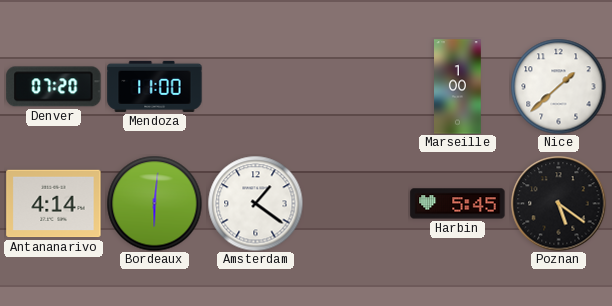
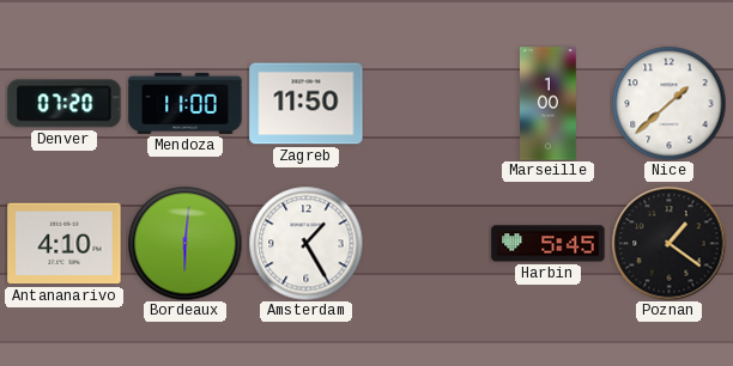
Zagreb: none -> 11:50 (307, 104)
Antananarivo: 4:14 -> 4:10 (65, 244)
Amsterdam: 1:21 -> 1:25 (305, 243)
Poznan: 5:21 -> 1:21 (668, 243)
